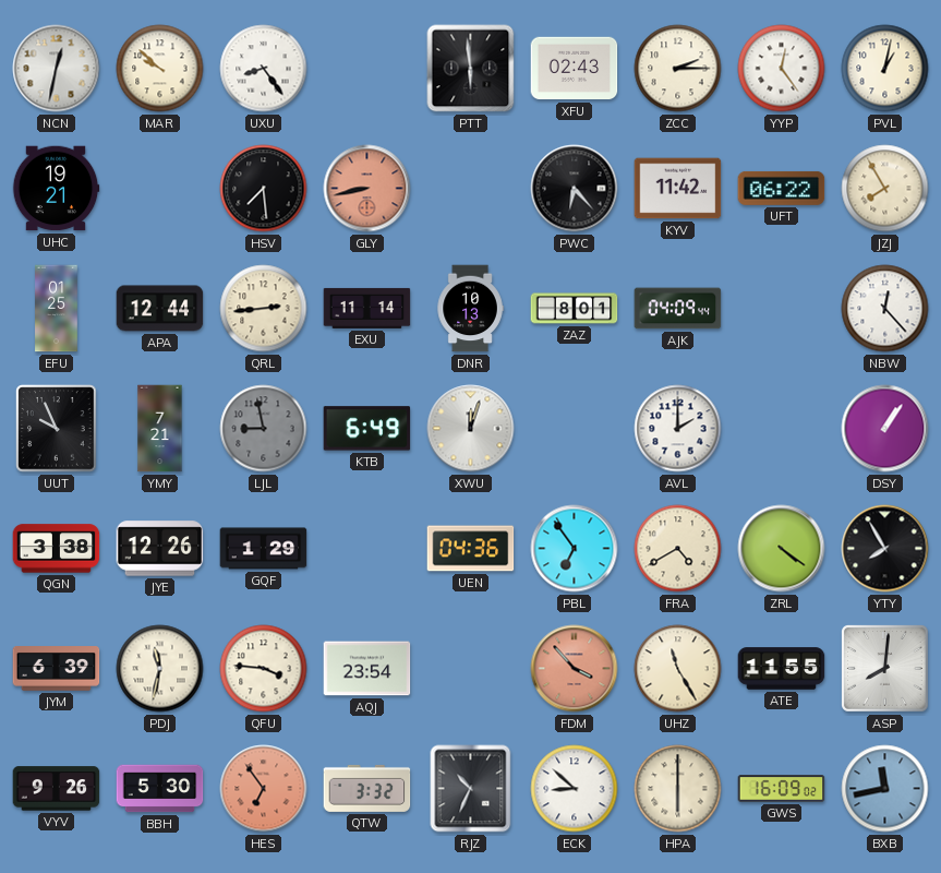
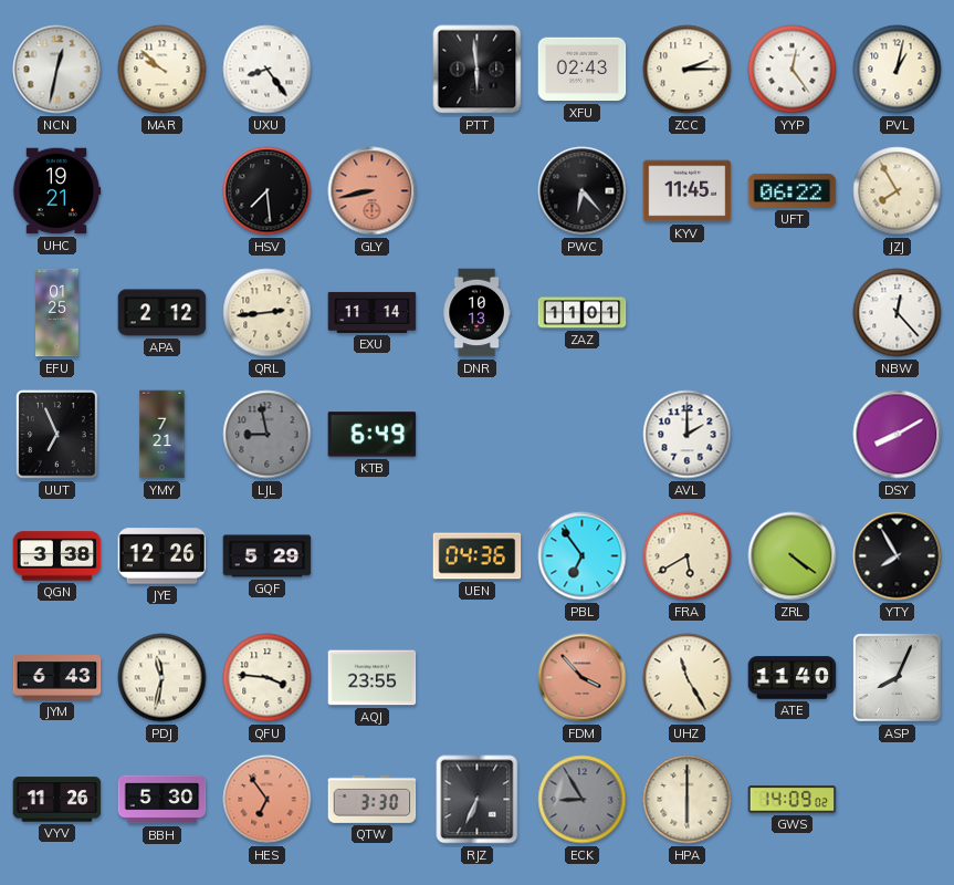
KYV: 11:42 -> 11:45 (688, 191)
APA: 12:44 -> 2:12 (163, 313)
ZAZ: 8:01 -> 11:01 (583, 313)
AJK: 04:09 -> none (678, 309)
UUT: 9:56 -> 6:56 (57, 435)
XWU: 12:03 -> none (471, 429)
DSY: 1:06 -> 8:10 (898, 435)
GQF: 1:29 -> 5:29 (268, 556)
FRA: 4:40 -> 5:40 (688, 556)
JYM: 6:39 -> 6:43 (57, 678)
AQJ: 23:54 -> 23:55 (373, 678)
ATE: 11:55 -> 11:40 (793, 678)
ASP: 8:01 -> 8:04 (898, 678)
VYV: 9:26 -> 11:26 (57, 800)
QTW: 3:32 -> 3:30 (373, 799)
RJZ: 10:34 -> 6:34 (478, 800)
ECK: 8:52 -> 8:55 (583, 800)
ECK dial: white -> grey (583, 800)
GWS: 16:09 -> 14:09 (793, 800)
BXB: 11:43 -> none (885, 789)
